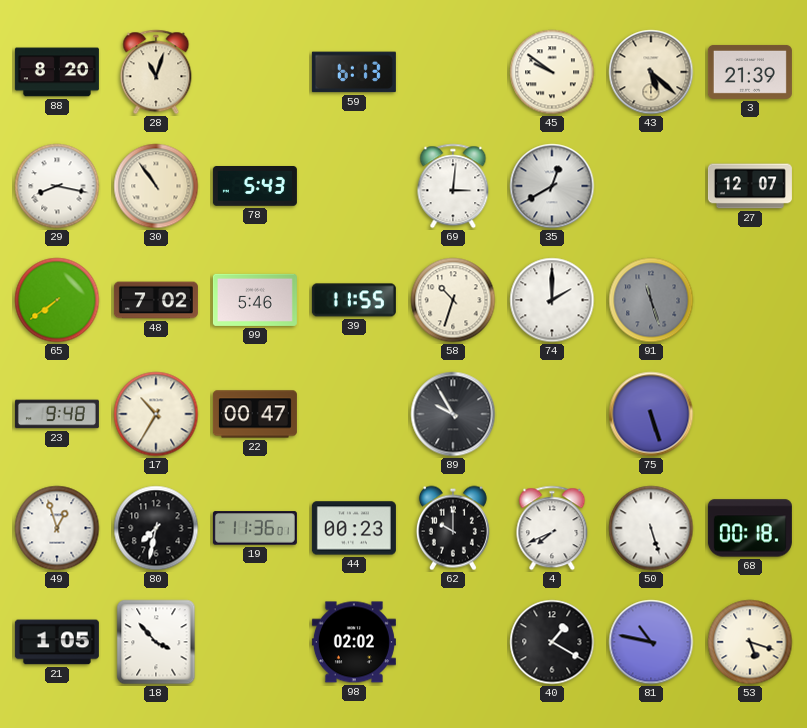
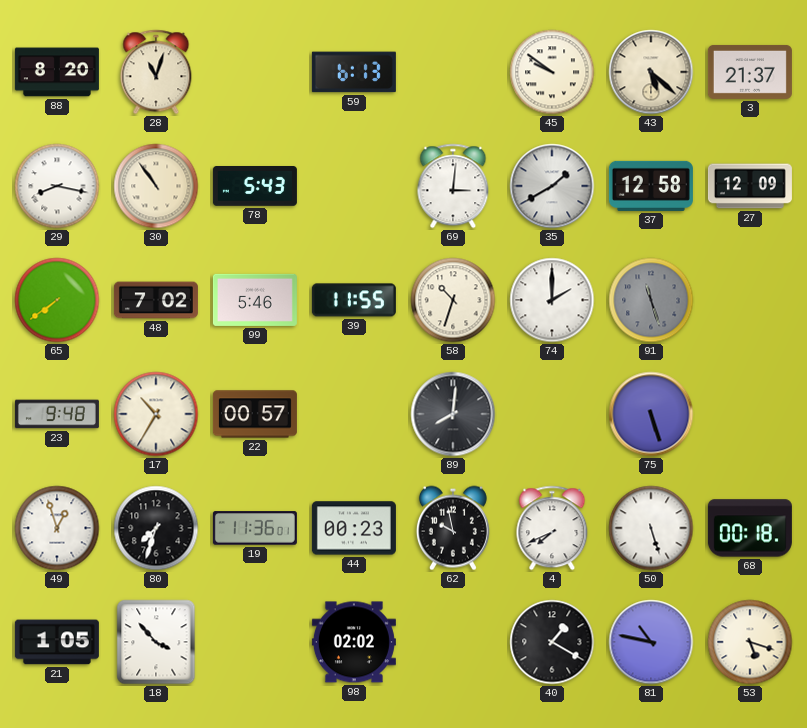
3: 21:39 -> 21:37 (750, 72)
35: 12:40 -> 1:40 (552, 186)
37: none -> 12:58 (651, 186)
27: 12:07 -> 12:09 (750, 186)
22: 00:47 -> 00:57 (255, 414)
89: 9:55 -> 8:01 (453, 414)
80: 7:32 -> 7:33 (156, 528)
62: 10:00 -> 9:58 (453, 528)
